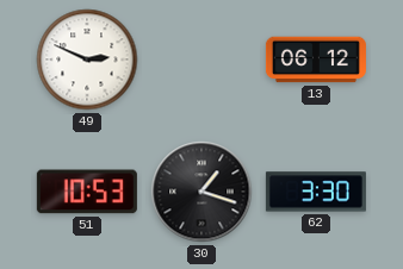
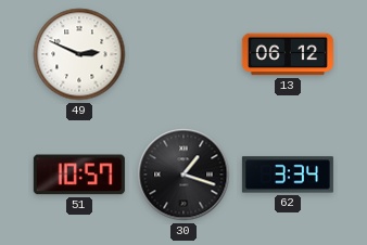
51: 10:53 -> 10:57 (79, 175)
62: 3:30 -> 3:34 (288, 175)
